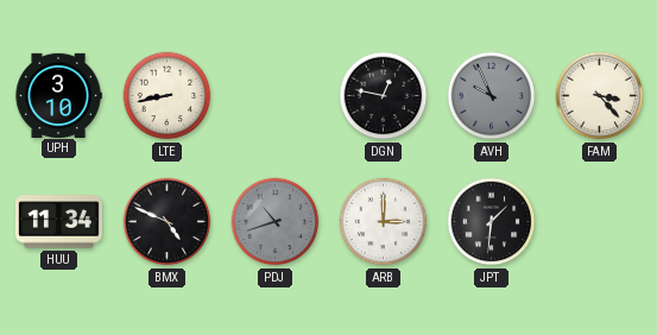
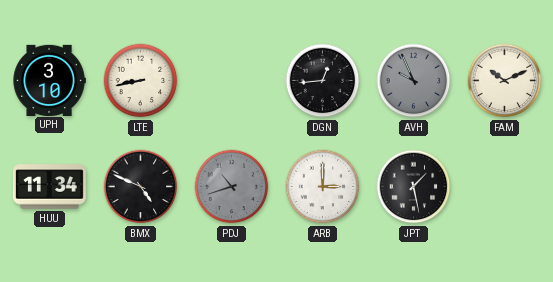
DGN: 12:47 -> 12:44 (323, 81)
FAM: 3:23 -> 10:11 (505, 81)
JPT: 1:31 -> 1:28 (414, 187)
